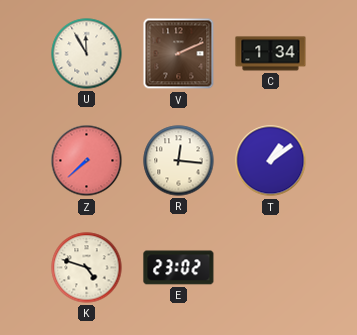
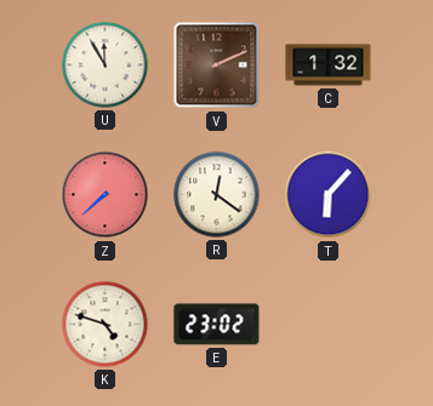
C: 1:34 -> 1:32 (329, 65)
R: 12:16 -> 12:21 (217, 195)
T: 1:09 -> 6:07 (329, 195)
